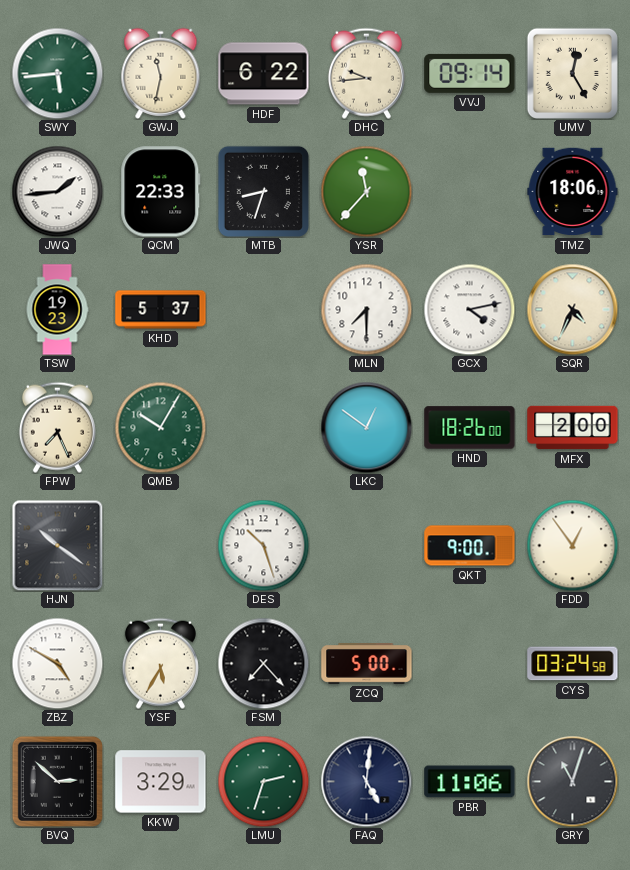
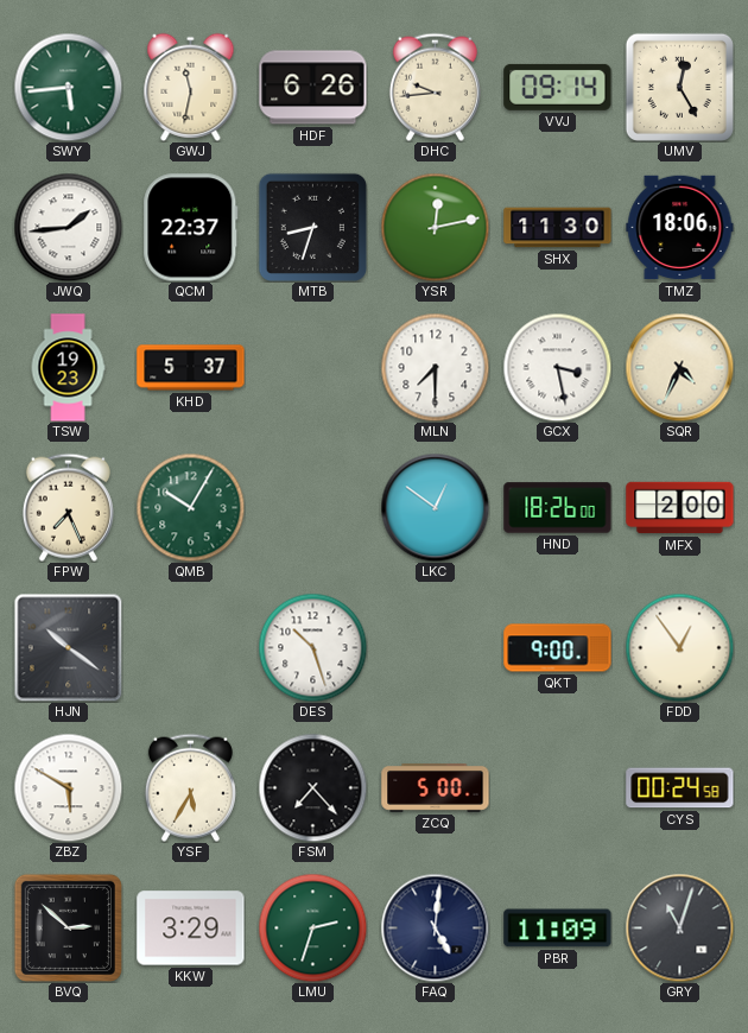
HDF: 6:22 -> 6:26 (313, 88)
QCM: 22:33 -> 22:37 (191, 228)
YSR: 11:37 -> 12:13 (435, 227)
SHX: none -> 11:30 (558, 228)
GCX: 4:13 -> 3:28 (557, 367)
ZBZ: 4:50 -> 5:50 (68, 787)
CYS: 03:24 -> 00:24 (680, 788)
PBR: 11:06 -> 11:09 (558, 929)
